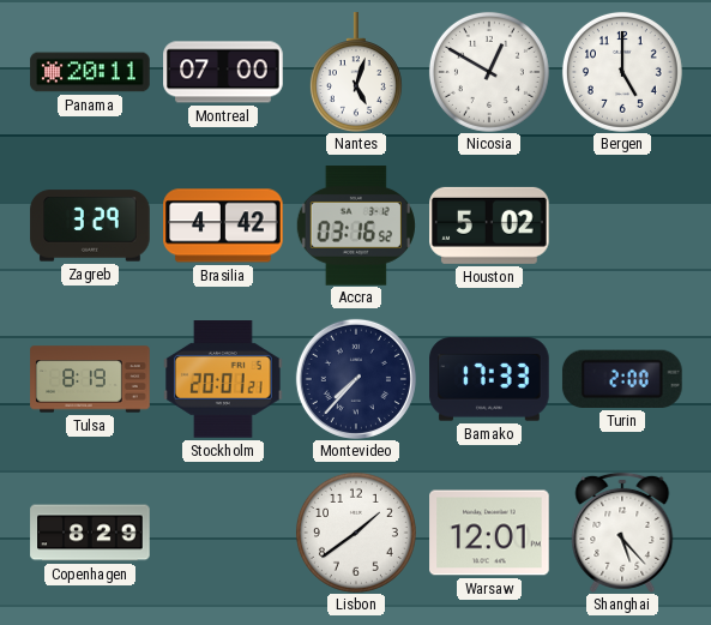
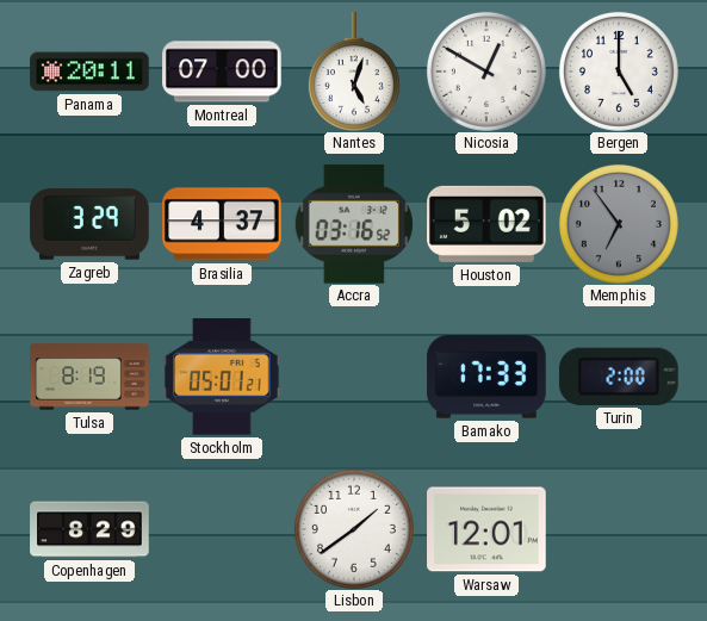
Brasilia: 4:42 -> 4:37 (222, 224)
Memphis: none -> 6:54 (619, 224)
Stockholm: 20:01 -> 05:01 (223, 378)
Montevideo: 7:37 -> none (356, 379)
Shanghai: 5:23 -> none (622, 533)
